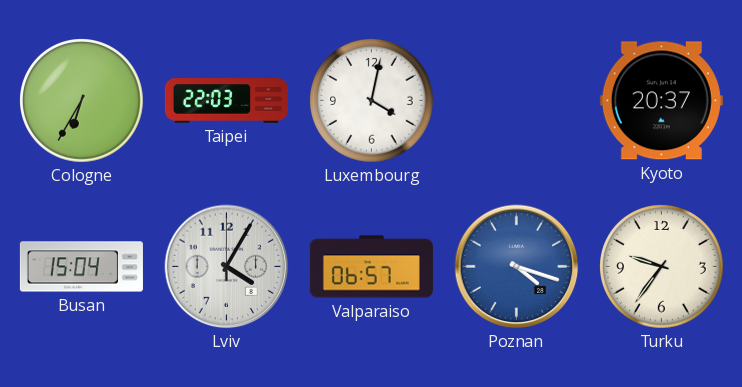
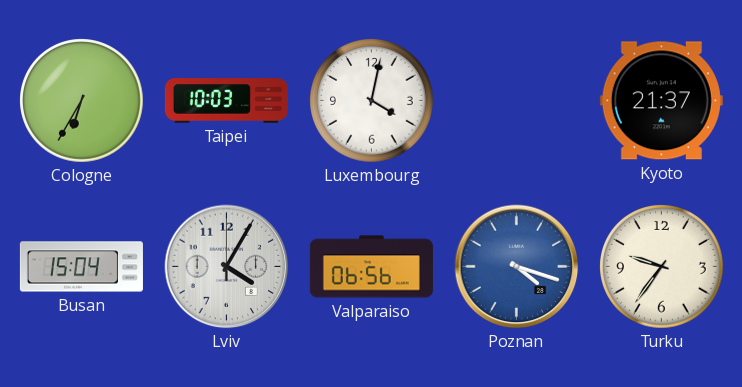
Taipei: 22:03 -> 10:03 (226, 101)
Kyoto: 20:37 -> 21:37 (661, 101)
Valparaiso: 06:57 -> 06:56 (371, 267)
